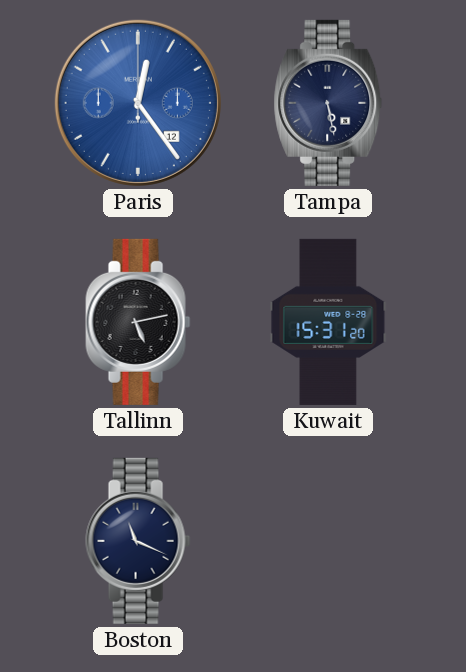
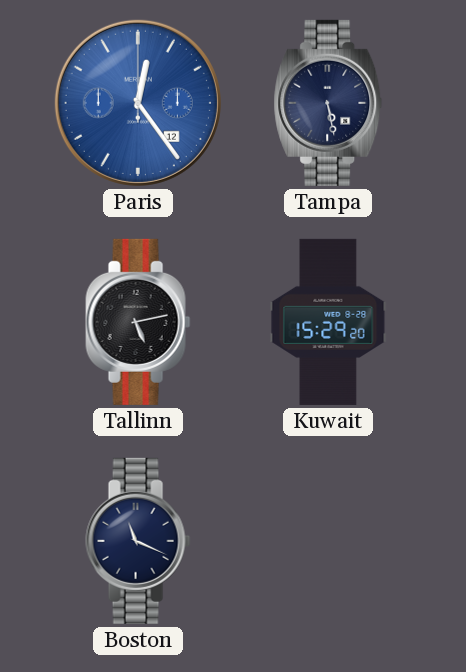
Kuwait: 15:31 -> 15:29 (328, 322)
